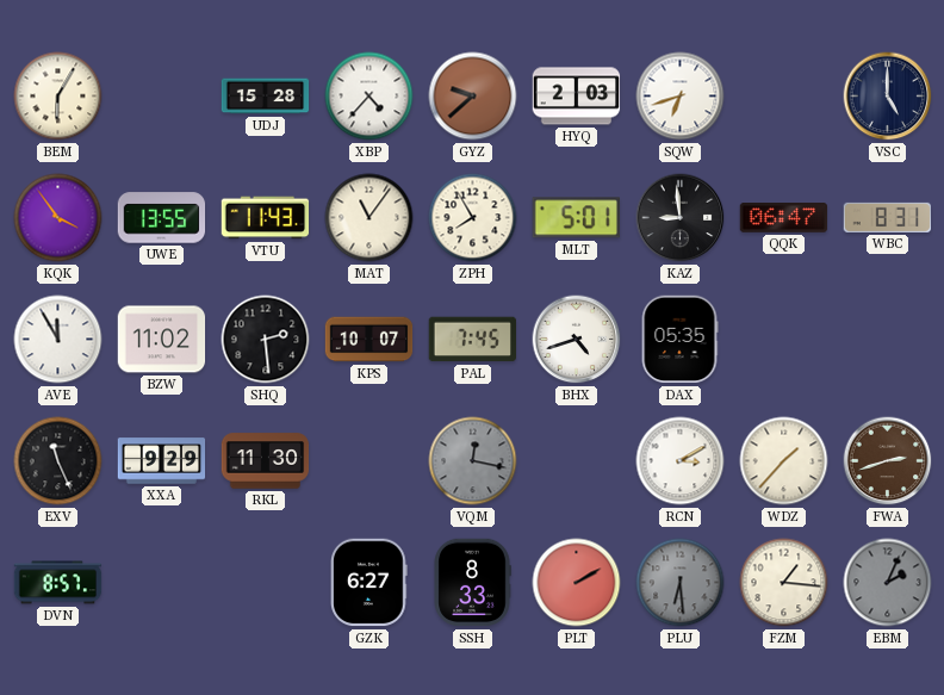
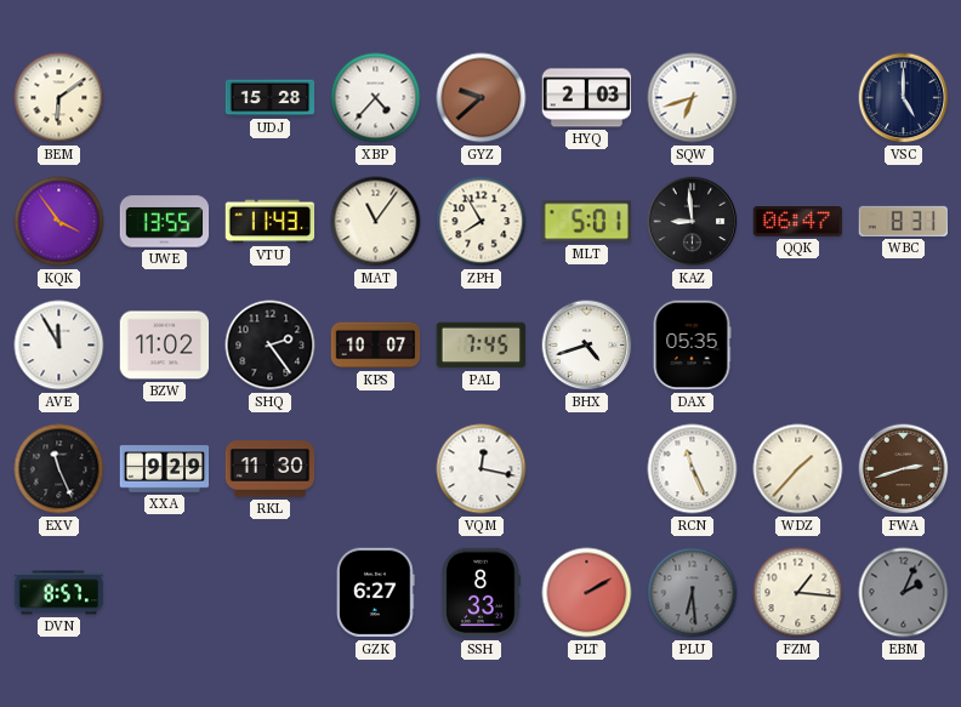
BEM: 6:05 -> 6:09 (59, 98)
SHQ: 2:29 -> 2:24 (271, 346)
VQM dial: grey -> white (482, 469)
RCN: 3:10 -> 11:26 (693, 469)
